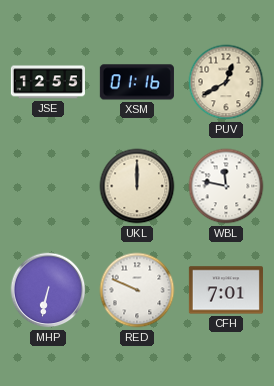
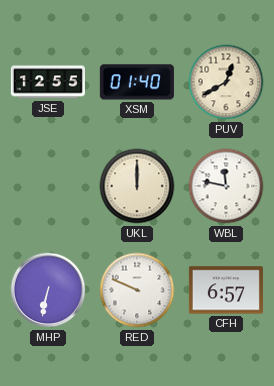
XSM: 01:16 -> 01:40 (137, 82)
CFH: 7:01 -> 6:57 (226, 290)
